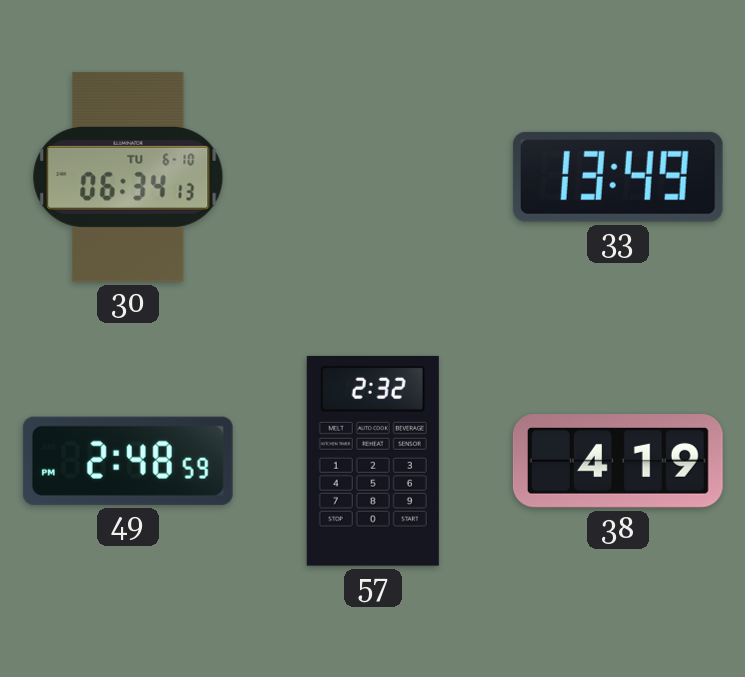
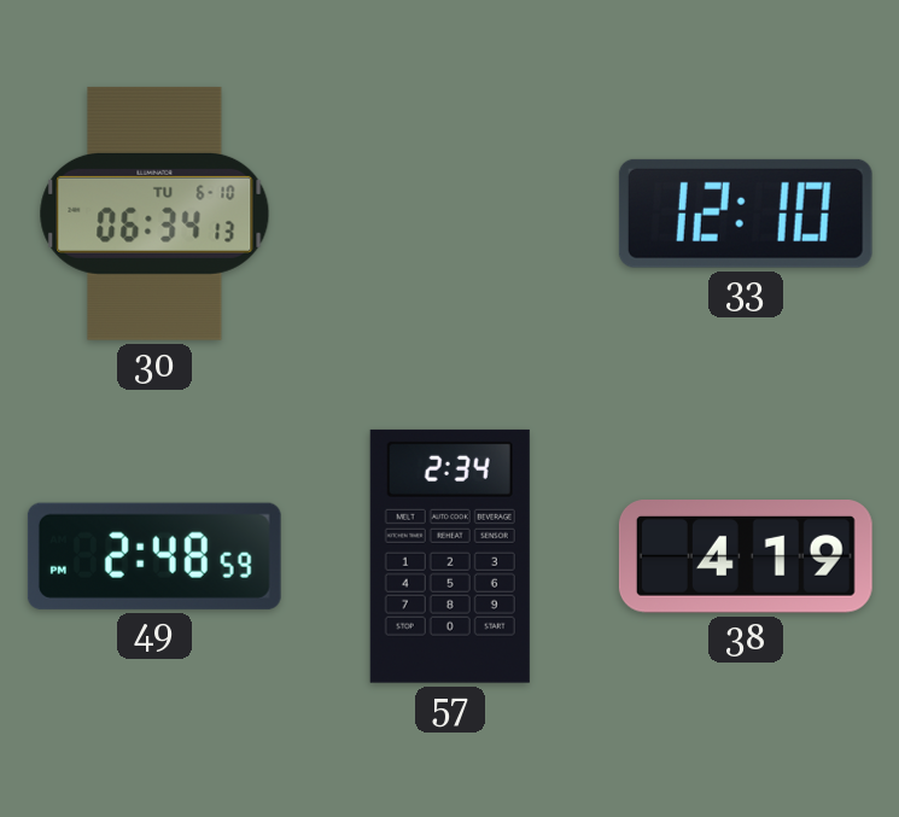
33: 13:49 -> 12:10 (746, 214)
57: 2:32 -> 2:34 (450, 556)
